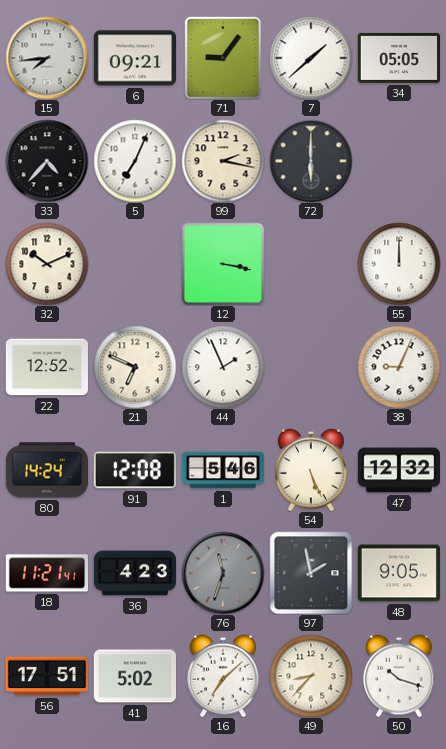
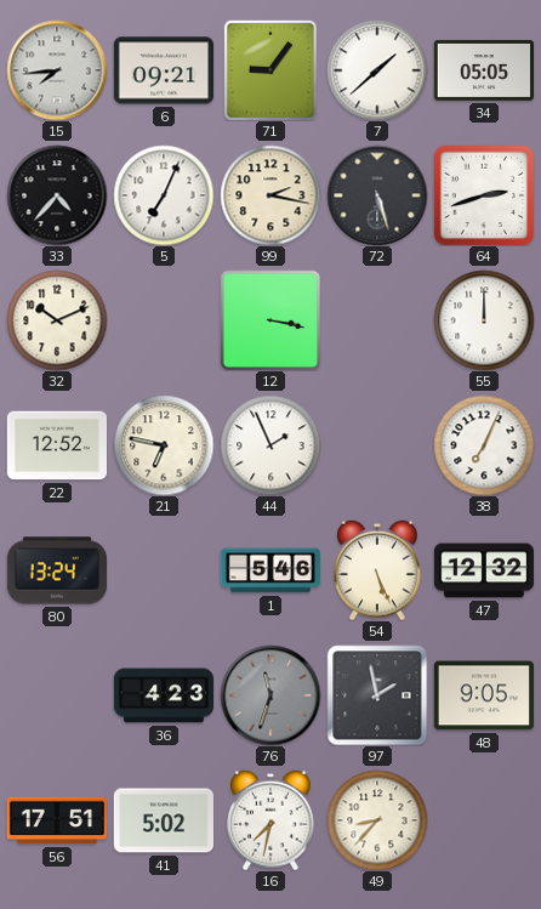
72: 6:00 -> 5:27 (377, 195)
64: none -> 2:42 (484, 195)
21: 6:49 -> 6:47 (164, 445)
38: 9:04 -> 7:04 (484, 445)
80: 14:24 -> 13:24 (56, 570)
91: 12:08 -> none (135, 470)
18: 11:21 -> none (46, 573)
16: 7:08 -> 7:32 (270, 820)
50: 10:18 -> none (399, 676)
